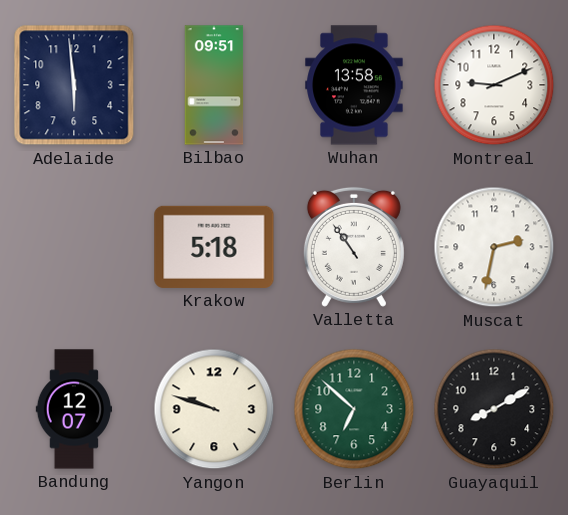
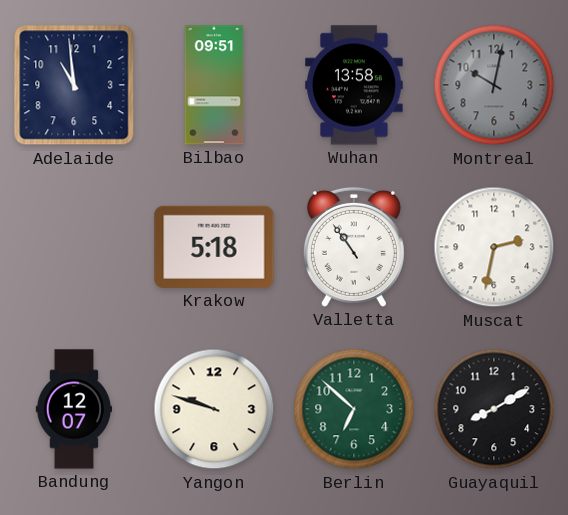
Adelaide: 5:59 -> 10:59 (74, 85)
Montreal: 9:11 -> 10:02 (494, 85)
Montreal dial: white -> grey (494, 85)
